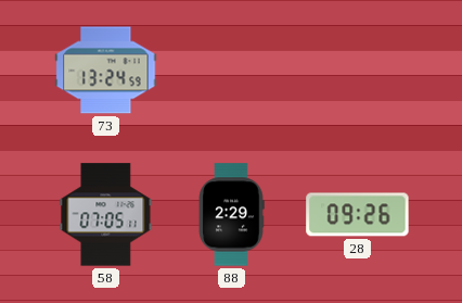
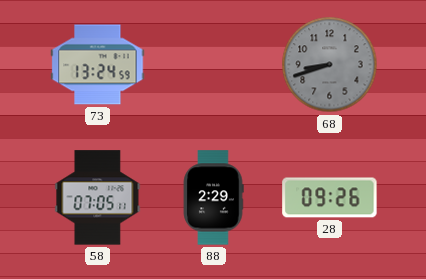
68: none -> 8:42 (330, 65)
